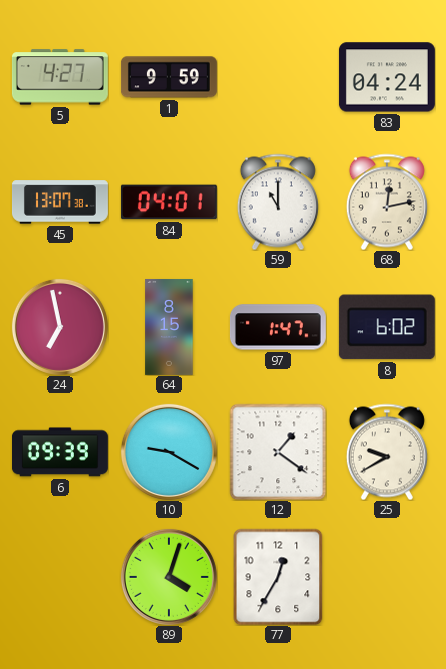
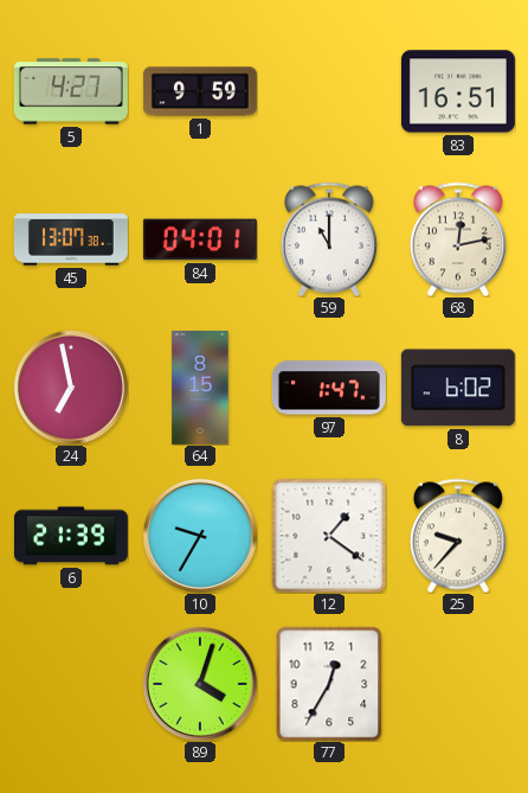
83: 04:24 -> 16:51 (458, 91)
6: 09:39 -> 21:39 (71, 536)
10: 9:20 -> 9:35 (200, 536)
25: 9:40 -> 9:37 (458, 536)
